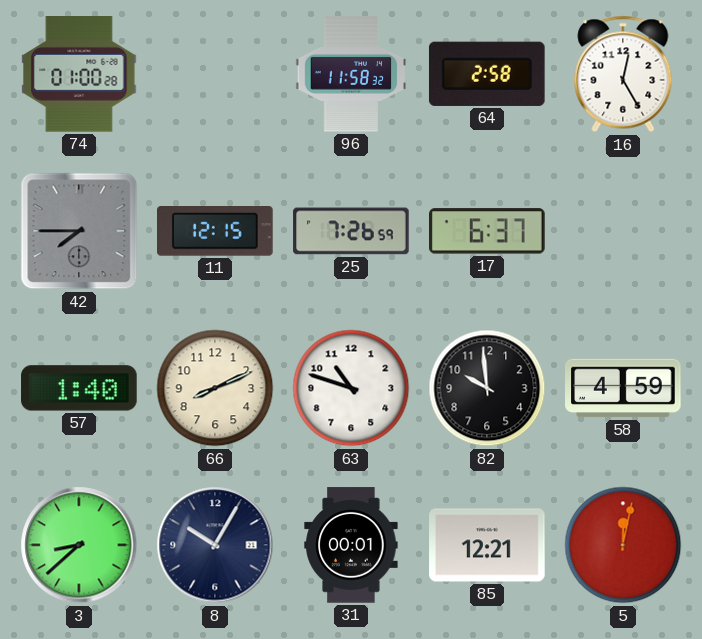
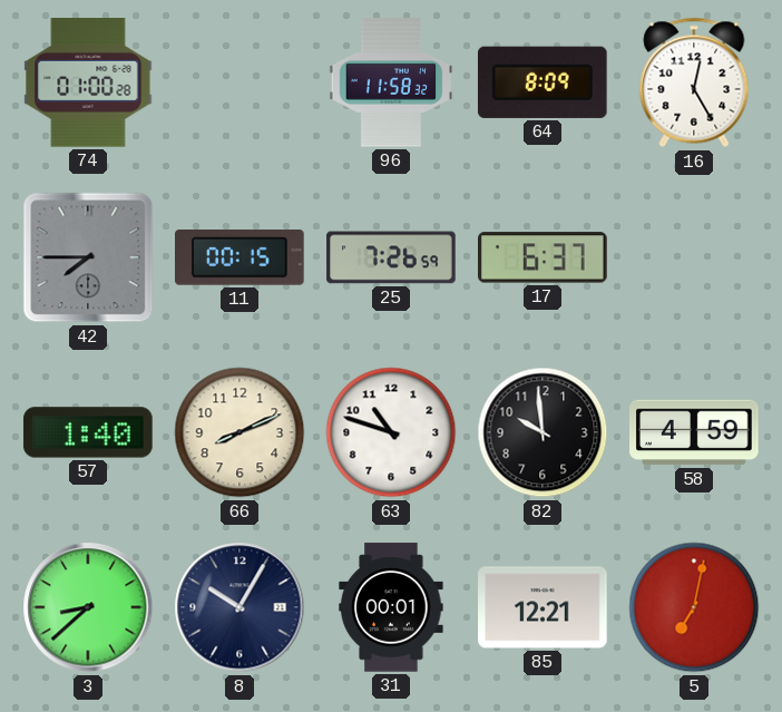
64: 2:58 -> 8:09 (542, 82)
11: 12:15 -> 00:15 (241, 257)
5: 12:02 -> 7:02 (694, 607)
